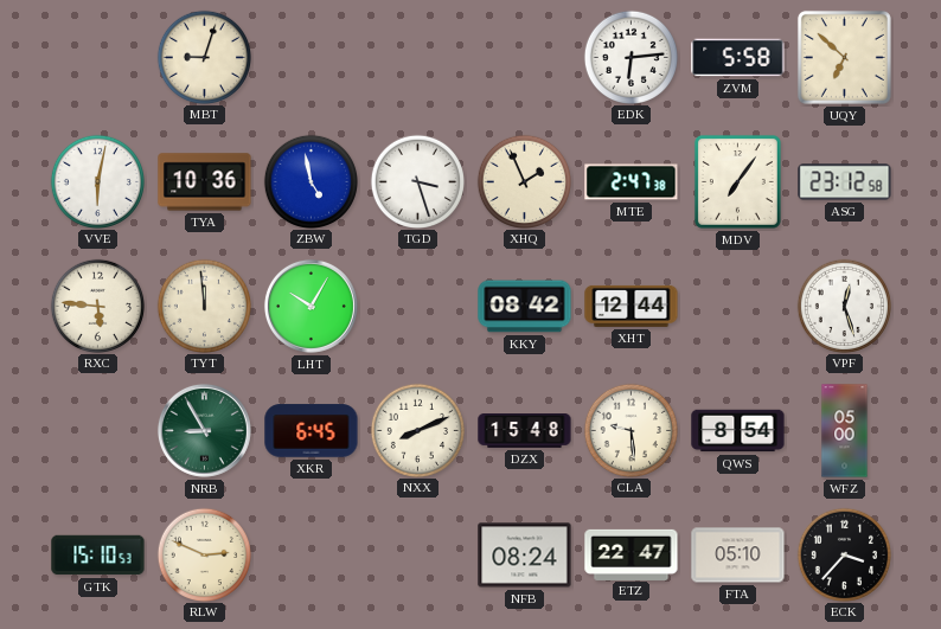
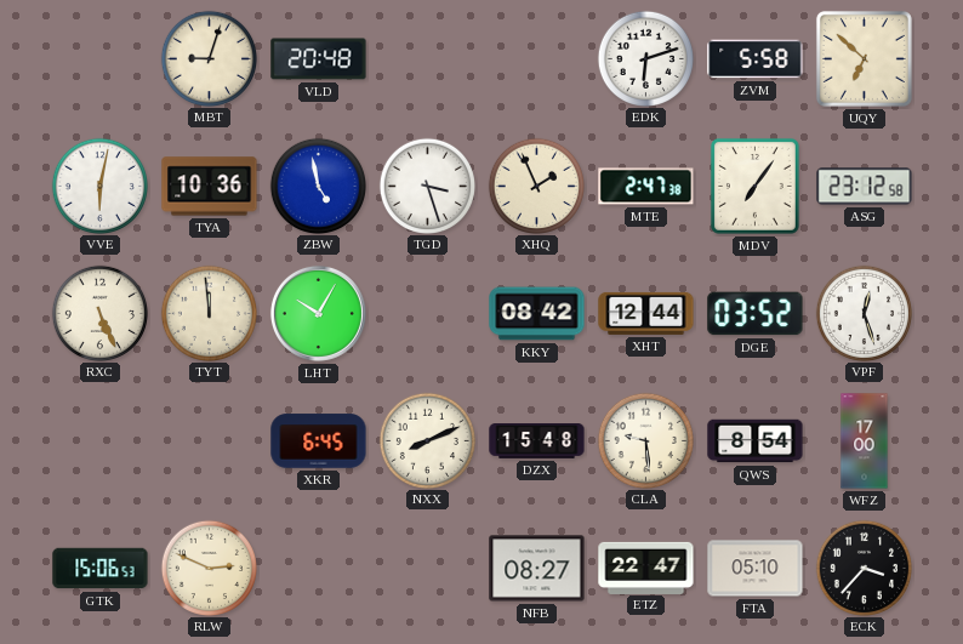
VLD: none -> 20:48 (319, 59)
EDK: 6:14 -> 6:12 (645, 58)
RXC: 5:46 -> 5:26 (99, 313)
DGE: none -> 03:52 (756, 314)
NRB: 8:55 -> none (204, 430)
WFZ: 05:00 -> 17:00 (865, 441)
GTK: 15:10 -> 15:06 (101, 569)
NFB: 08:24 -> 08:27 (537, 569)
